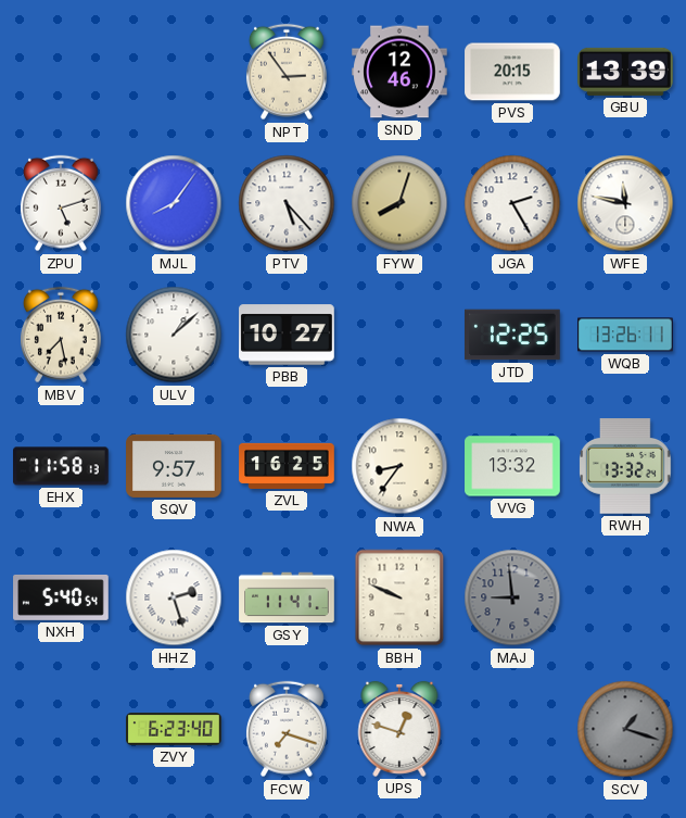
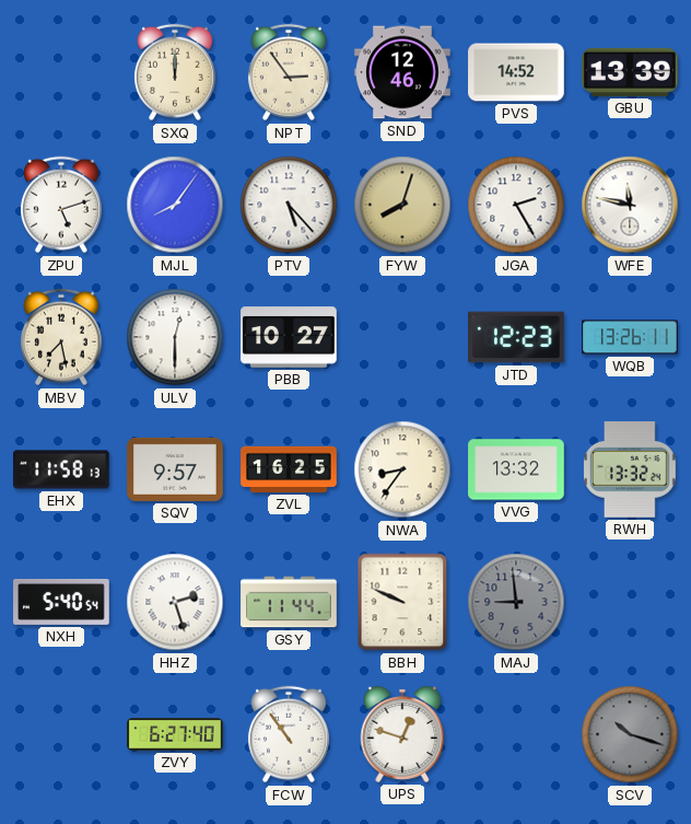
SXQ: none -> 12:00 (175, 72)
PVS: 20:15 -> 14:52 (516, 72)
ULV: 1:08 -> 12:30 (175, 337)
JTD: 12:25 -> 12:23 (517, 337)
GSY: 11:41 -> 11:44 (289, 602)
ZVY: 6:23 -> 6:27 (175, 734)
FCW: 7:18 -> 10:54 (289, 734)
SCV: 1:18 -> 10:18 (630, 734)
